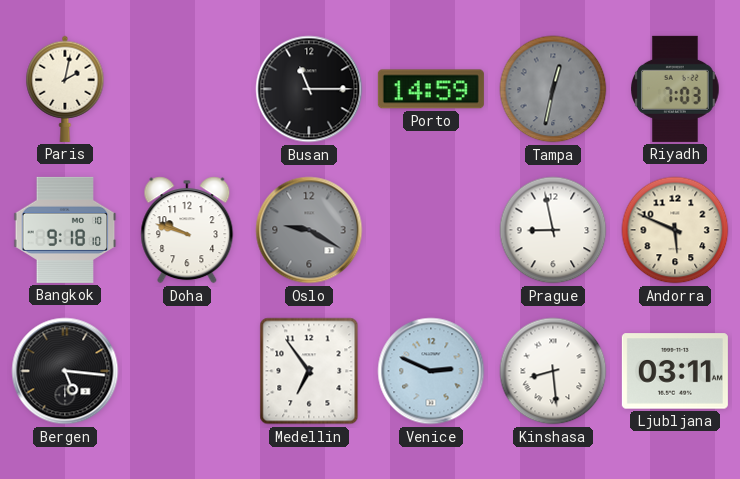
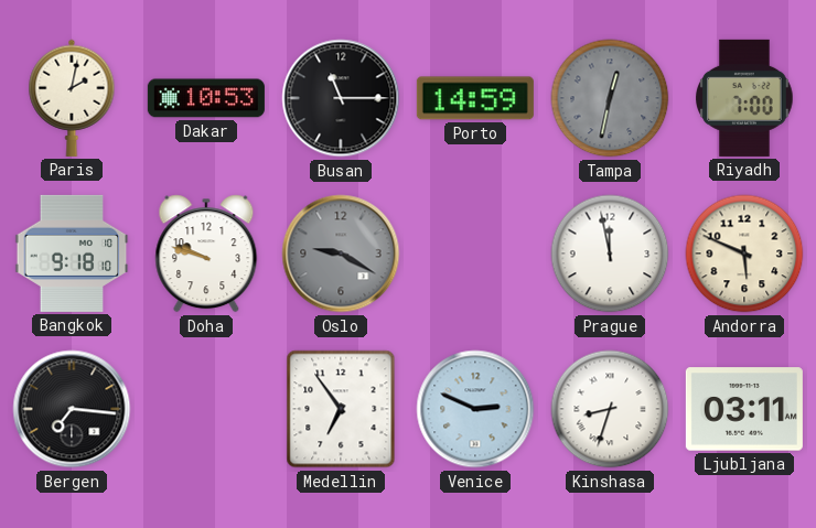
Dakar: none -> 10:53 (206, 98)
Riyadh: 7:03 -> 7:00 (744, 98)
Prague: 8:58 -> 11:58 (610, 254)
Bergen: 5:16 -> 7:16 (72, 409)
Kinshasa: 8:29 -> 8:33 (610, 409)
